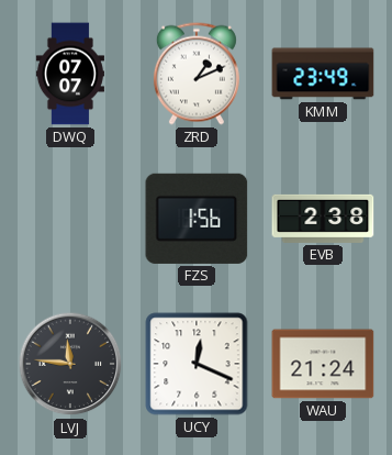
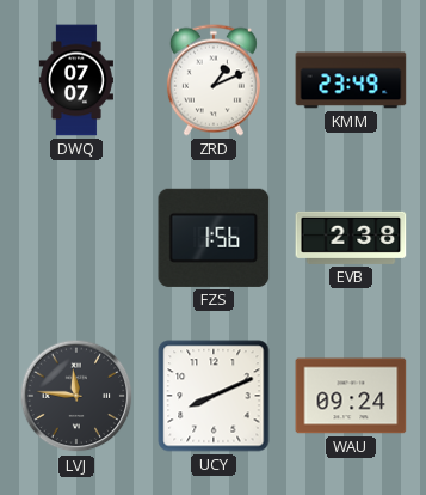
UCY: 12:19 -> 8:11 (214, 396)
WAU: 21:24 -> 09:24 (351, 396)
